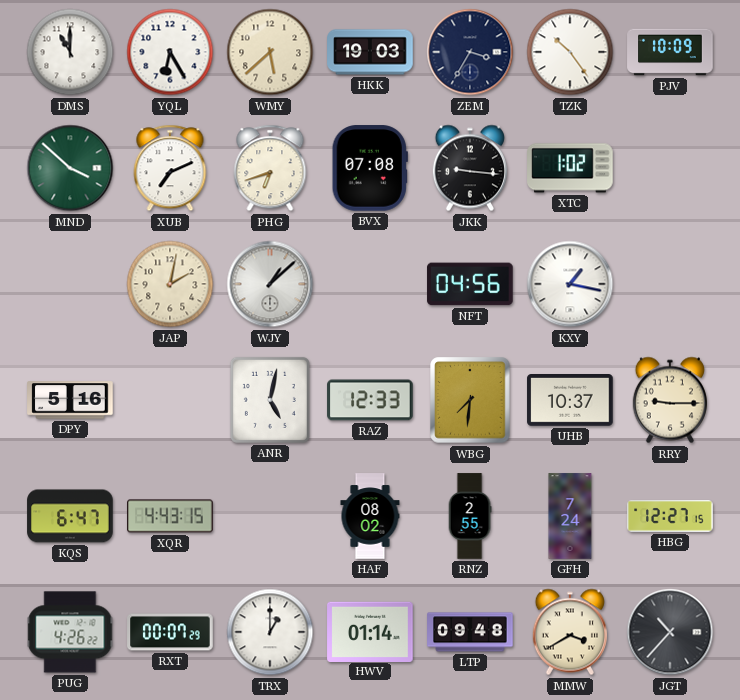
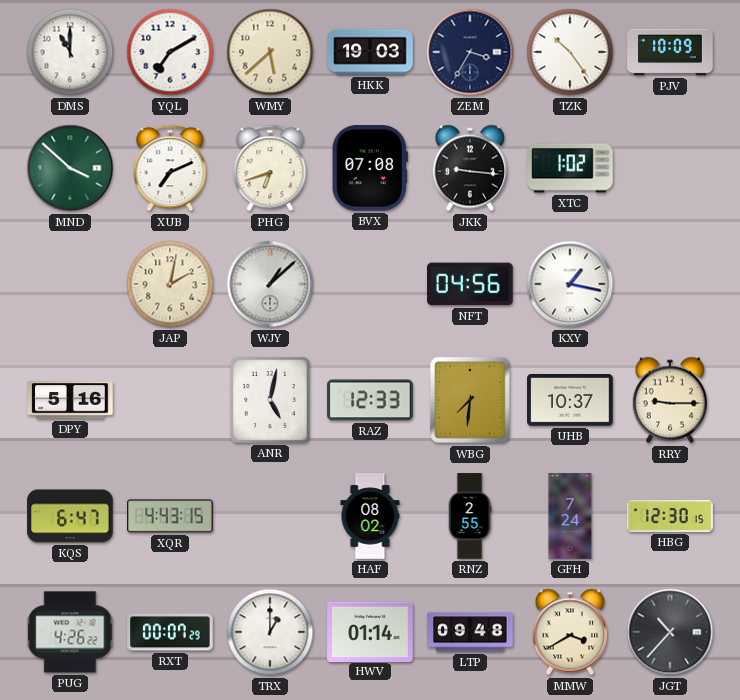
YQL: 6:25 -> 7:10 (170, 52)
HBG: 12:27 -> 12:30 (670, 516)
